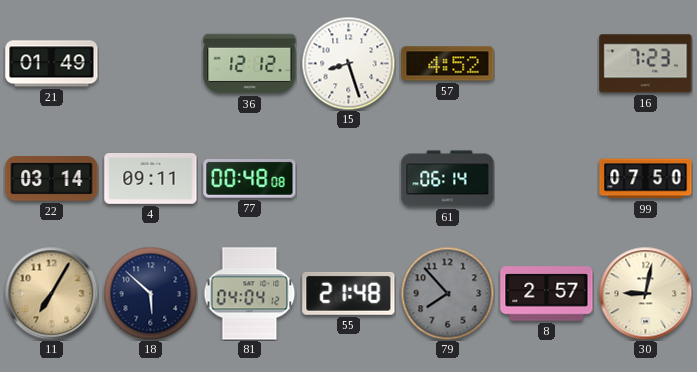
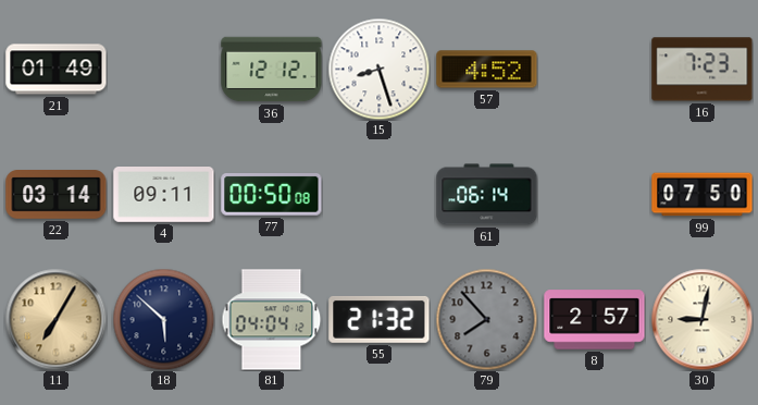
77: 00:48 -> 00:50 (272, 195)
55: 21:48 -> 21:32 (380, 319)
